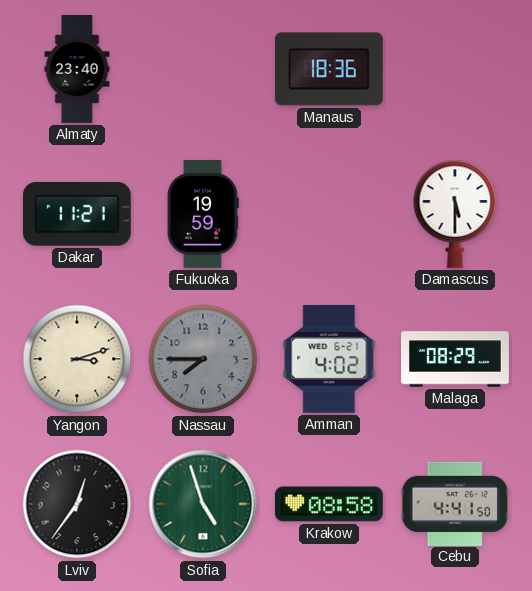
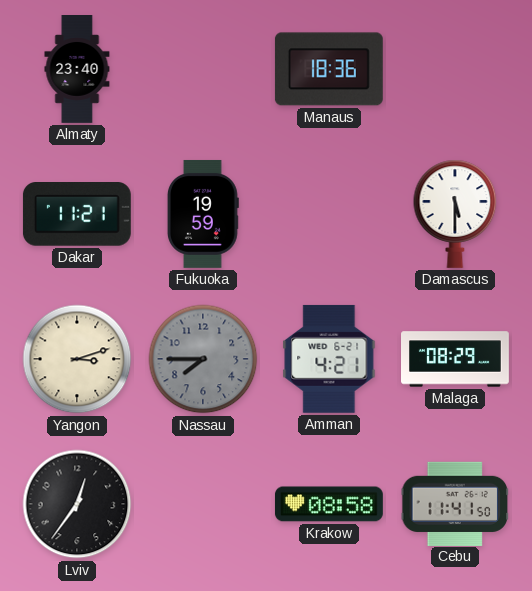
Amman: 4:02 -> 4:21 (329, 359)
Sofia: 4:57 -> none (203, 504)
Cebu: 4:41 -> 11:41 (455, 503)
